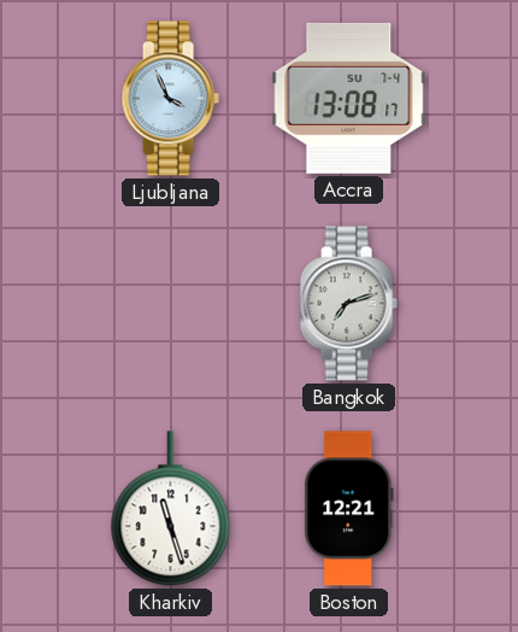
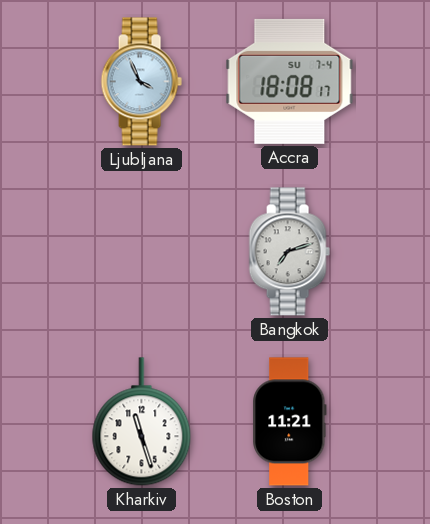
Accra: 13:08 -> 18:08 (290, 81)
Boston: 12:21 -> 11:21 (290, 422)
